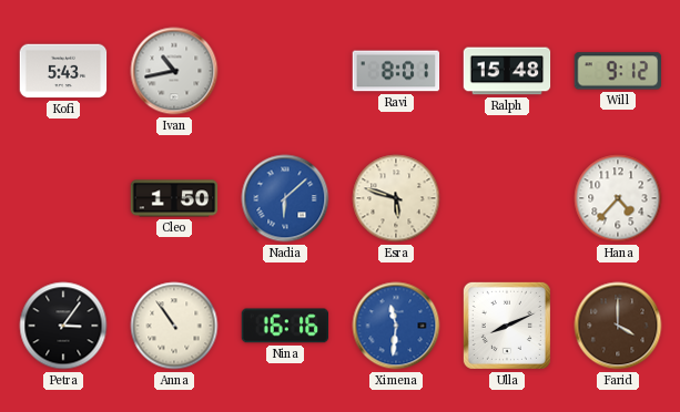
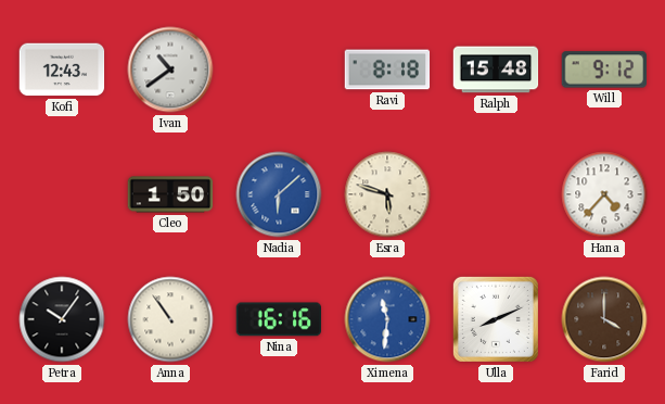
Kofi: 5:43 -> 12:43 (62, 70)
Ivan: 10:43 -> 10:39 (170, 70)
Ravi: 8:01 -> 8:18 (387, 70)
Petra: 3:06 -> 10:06 (62, 319)
